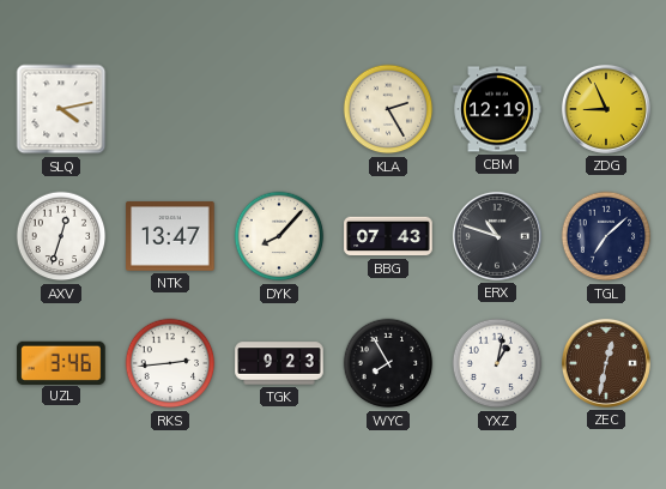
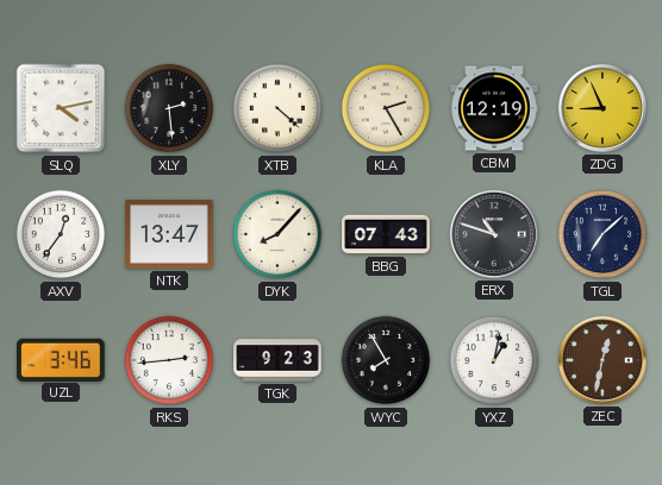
XLY: none -> 2:29 (169, 108)
XTB: none -> 4:22 (277, 108)
AXV: 12:33 -> 12:36 (61, 234)
